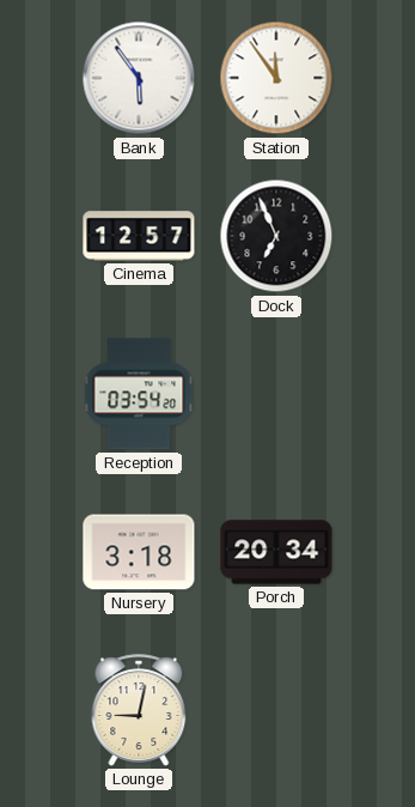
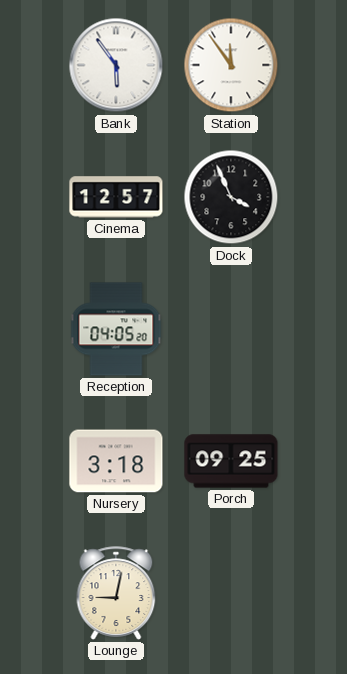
Dock: 6:56 -> 3:56 (231, 197)
Reception: 03:54 -> 04:05 (116, 329)
Porch: 20:34 -> 09:25 (231, 461)
